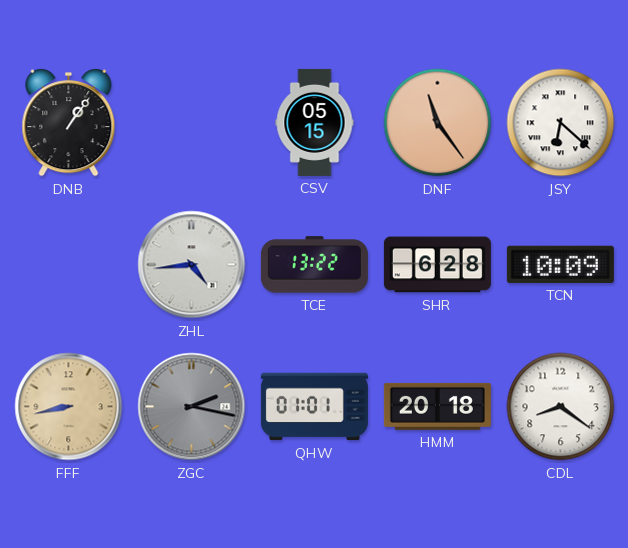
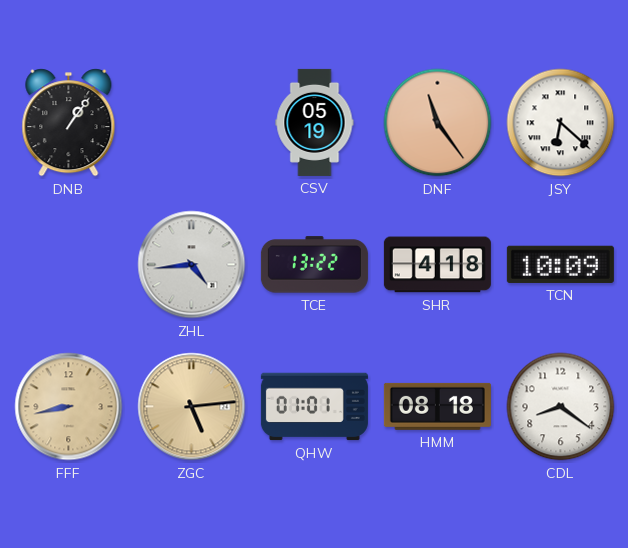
CSV: 05:15 -> 05:19 (315, 122)
SHR: 6:28 -> 4:18 (437, 265)
ZGC: 2:17 -> 5:14 (192, 407)
ZGC dial: grey -> champagne (192, 407)
HMM: 20:18 -> 08:18 (437, 406)
